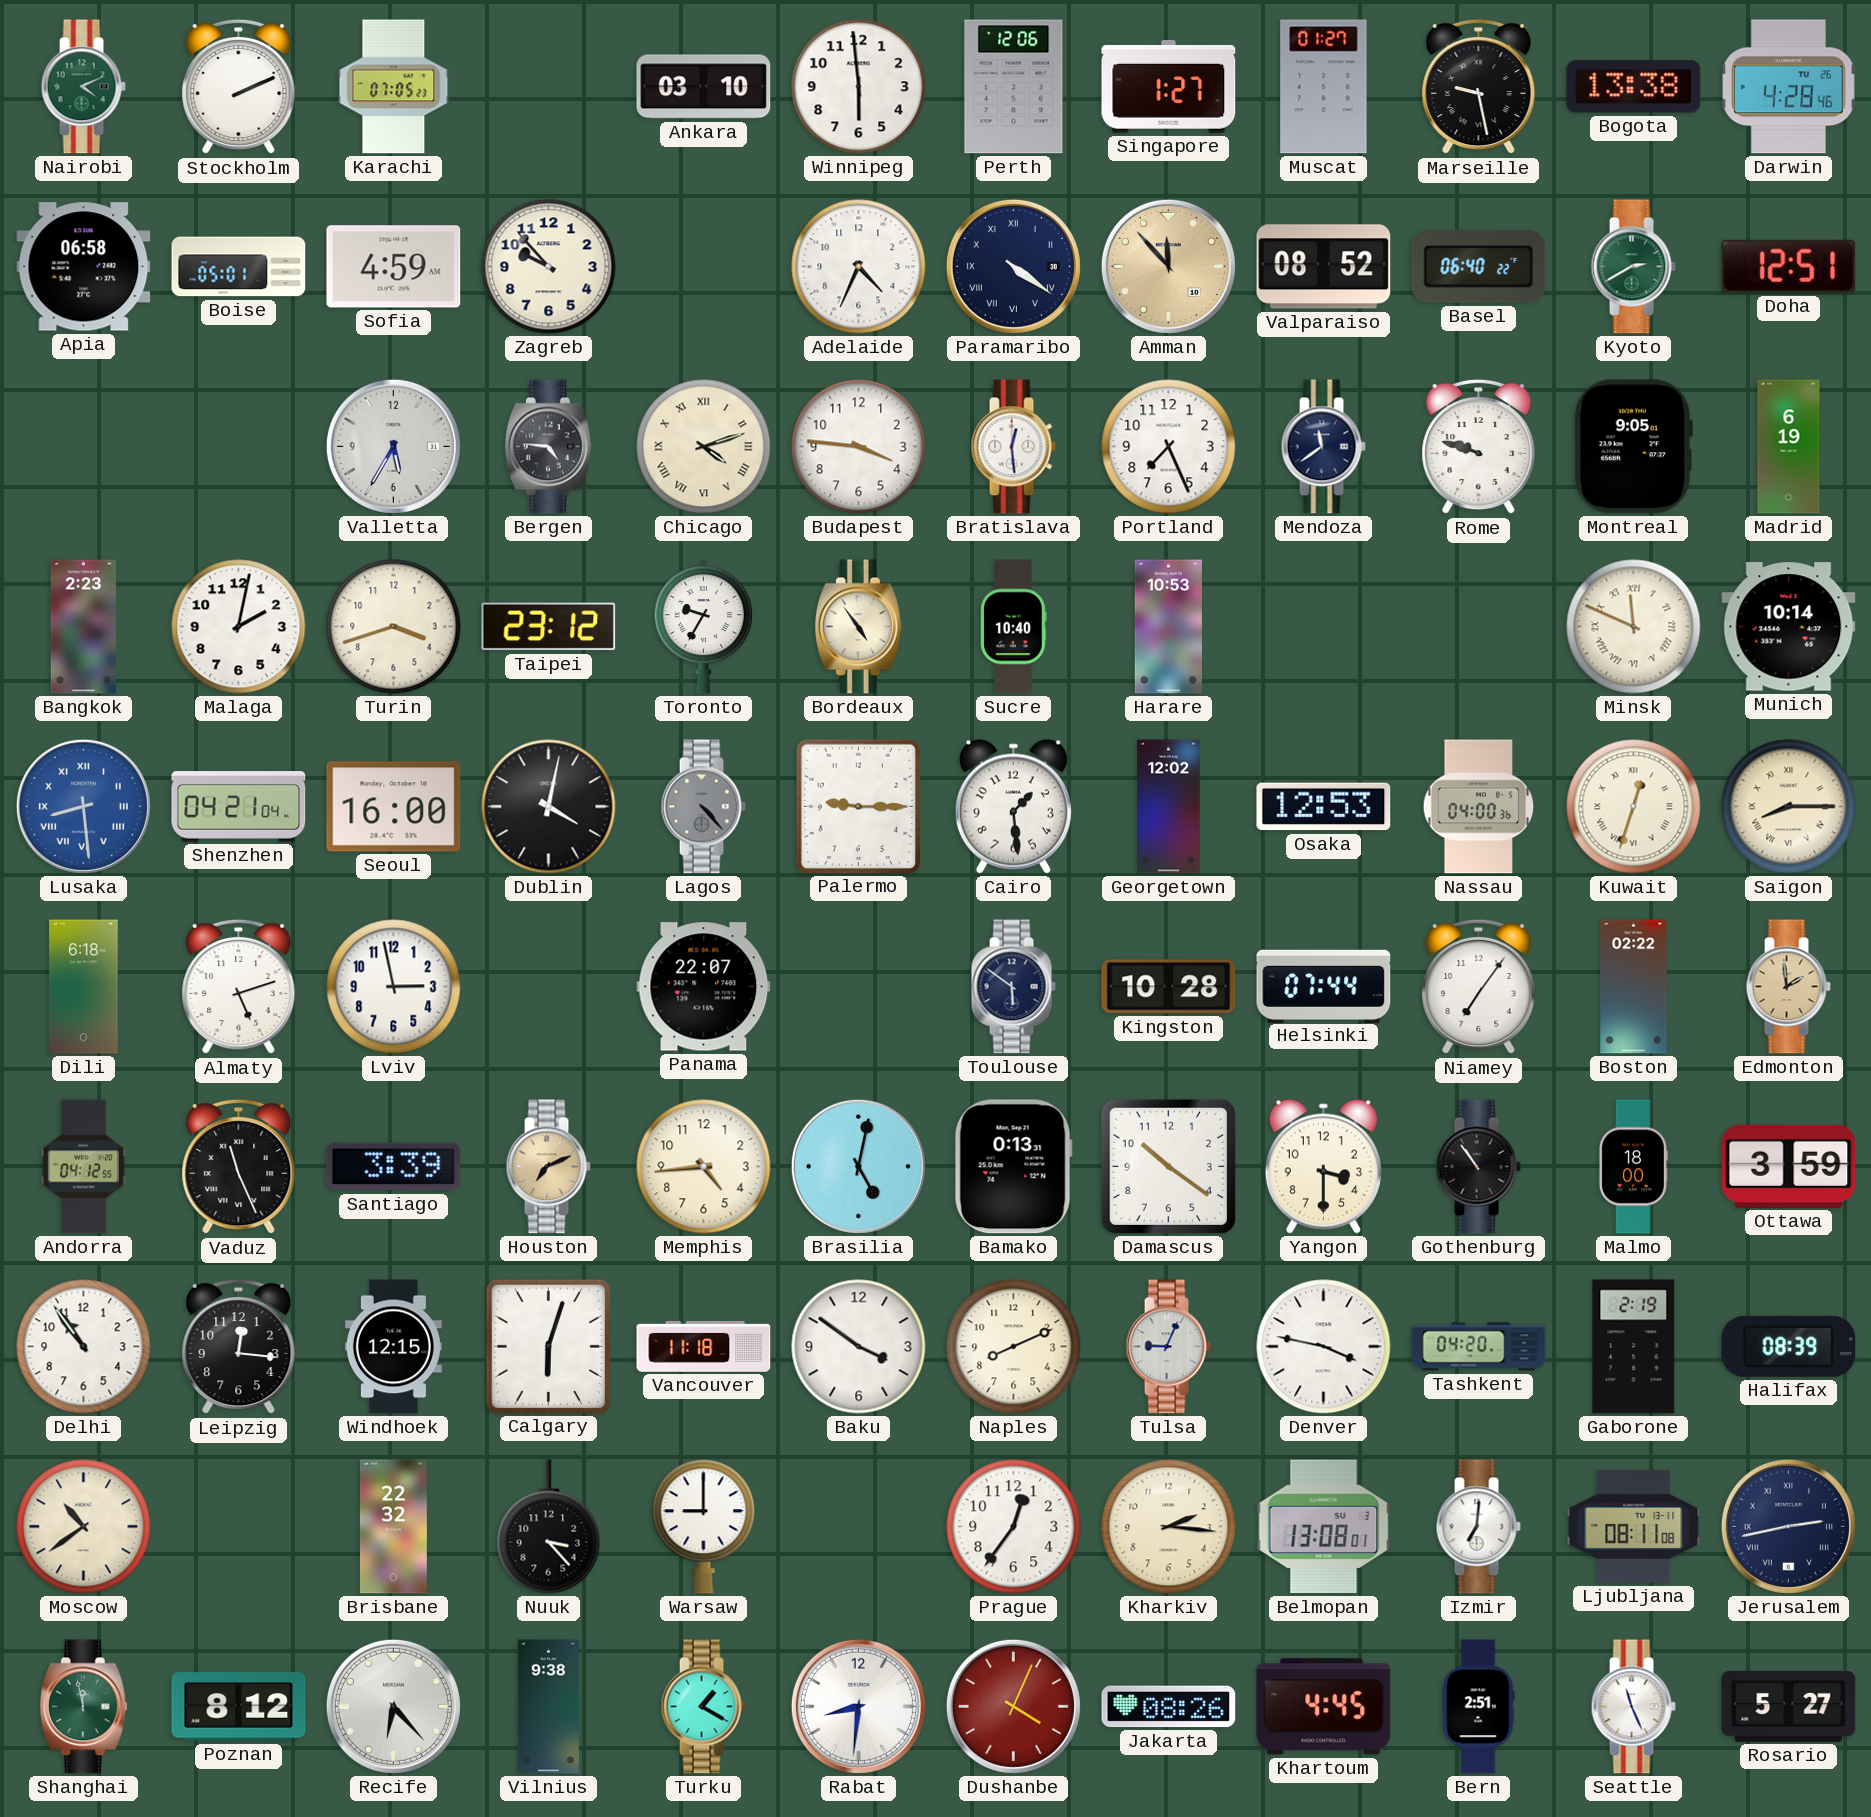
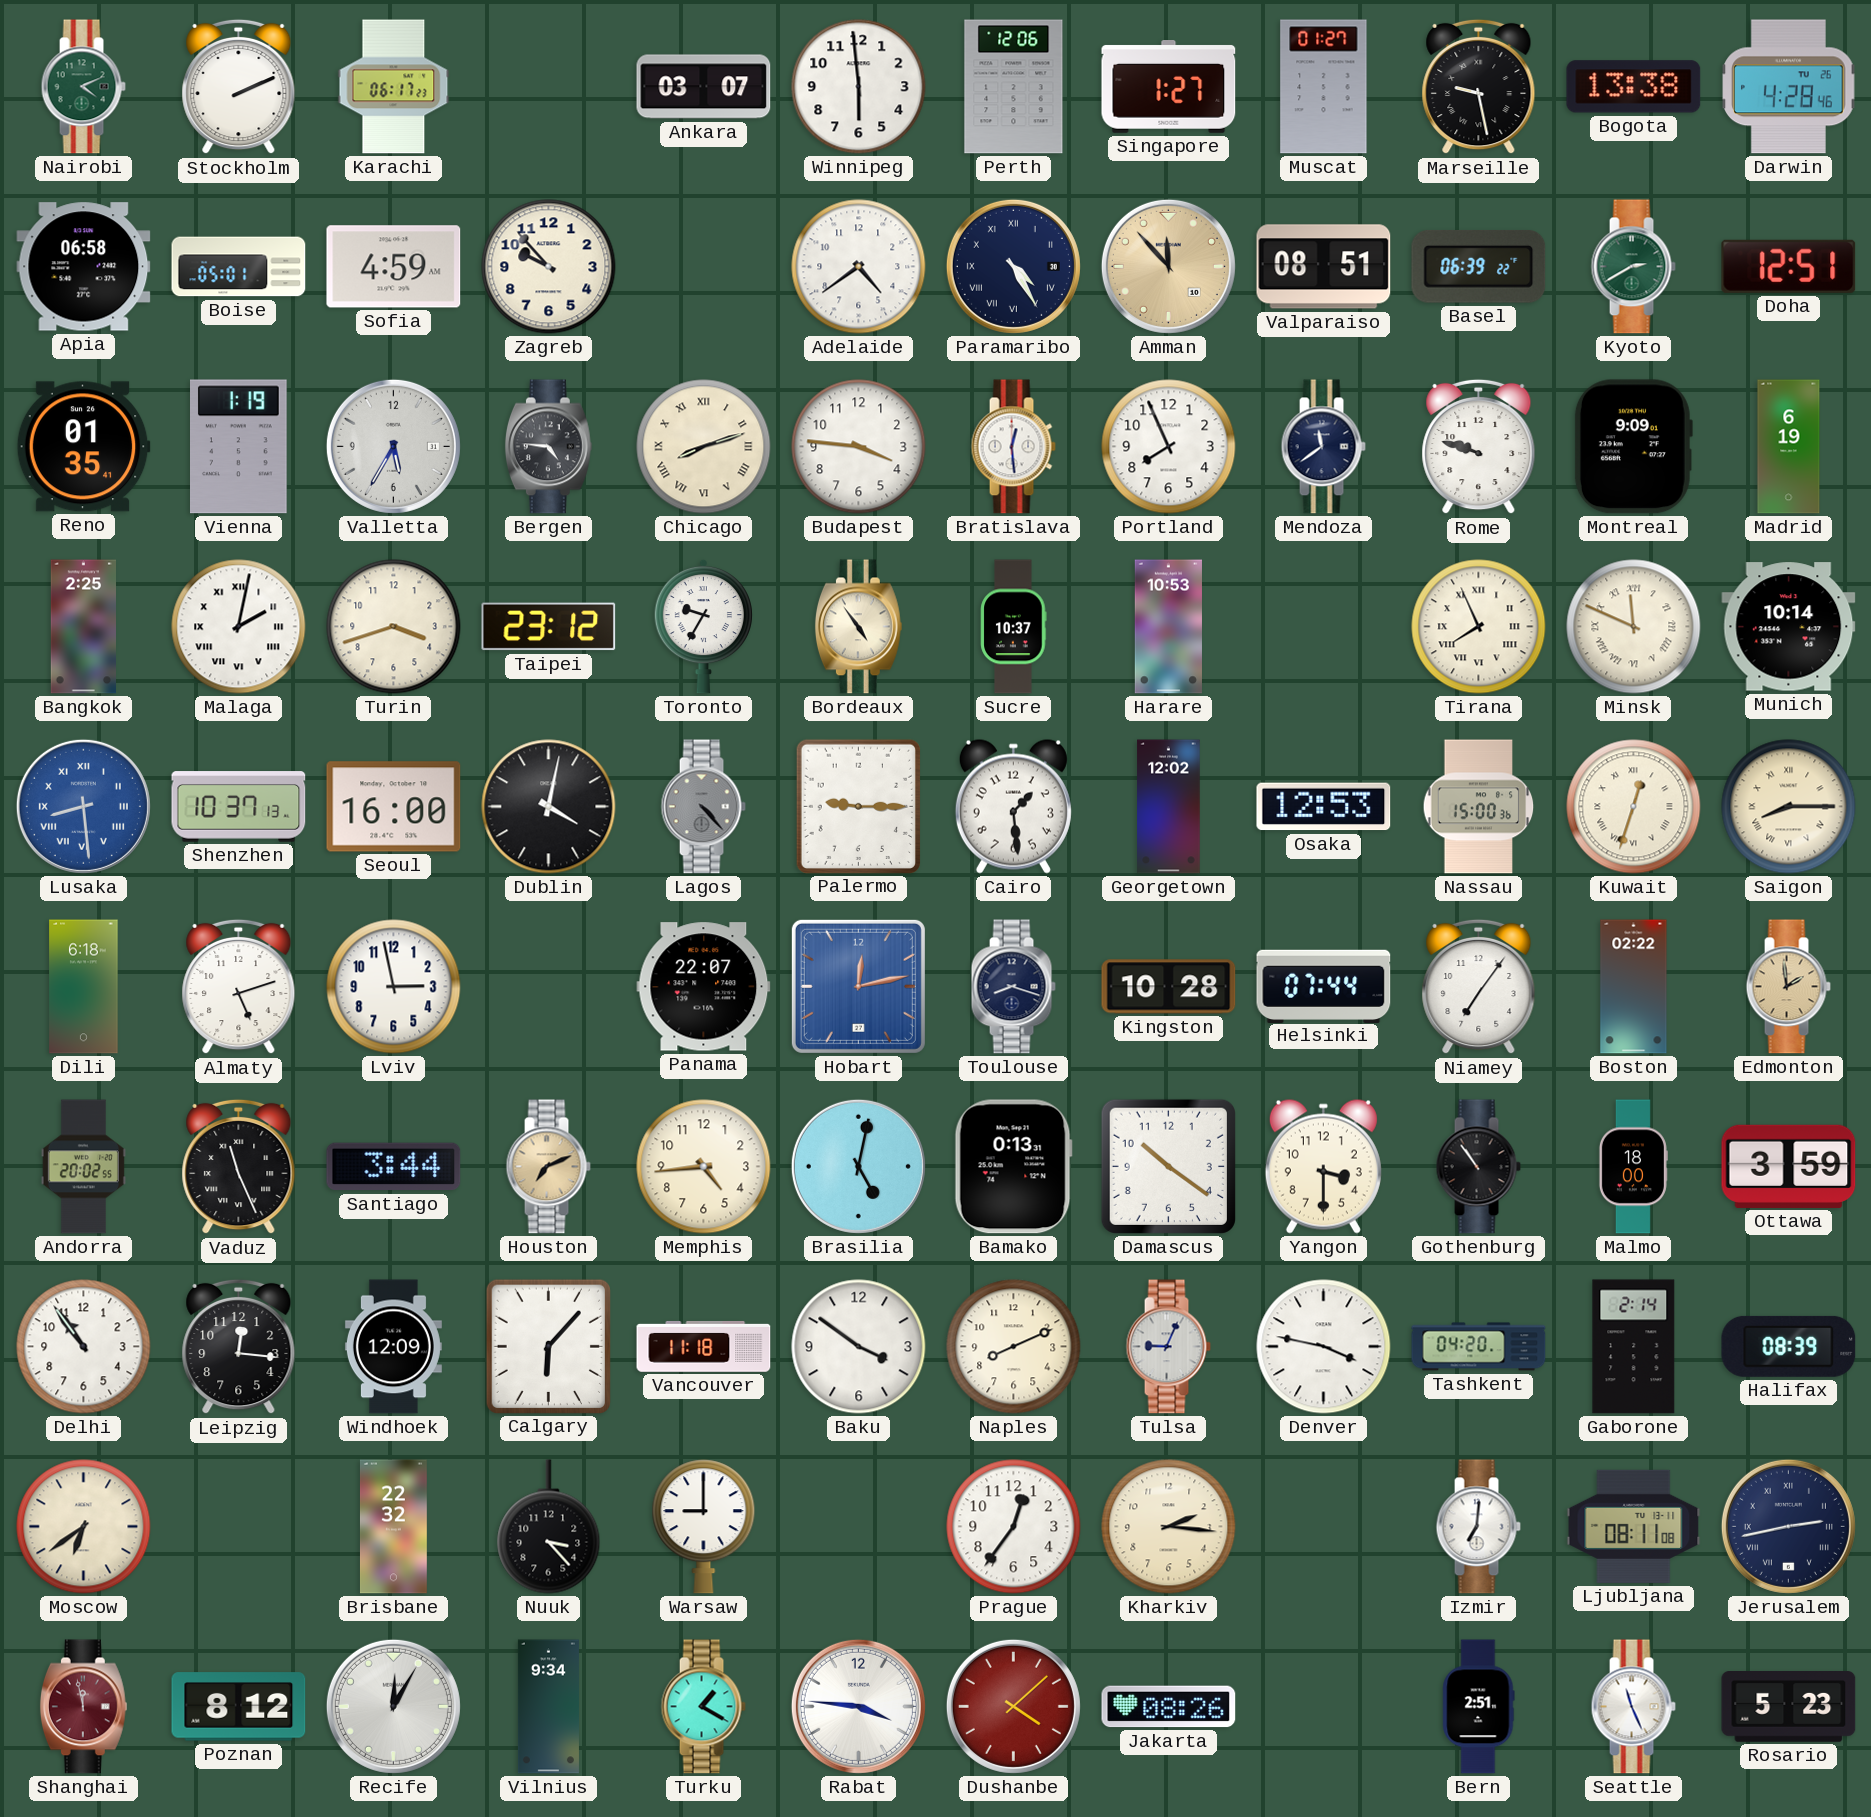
Karachi: 07:05 -> 06:17 (394, 87)
Ankara: 03:10 -> 03:07 (704, 87)
Adelaide: 4:34 -> 4:39 (859, 267)
Paramaribo: 4:21 -> 4:25 (1013, 266)
Valparaiso: 08:52 -> 08:51 (1324, 267)
Basel: 06:40 -> 06:39 (1479, 266)
Reno: none -> 01:35 (83, 447)
Vienna: none -> 1:19 (239, 447)
Chicago: 4:12 -> 8:12 (704, 447)
Portland: 7:26 -> 7:56 (1169, 447)
Montreal: 9:05 -> 9:09 (1633, 447)
Bangkok: 2:23 -> 2:25 (83, 627)
Malaga numerals: Arabic -> Roman (239, 627)
Sucre: 10:40 -> 10:37 (1014, 627)
Tirana: none -> 7:56 (1479, 627)
Shenzhen: 04:21 -> 10:37 (239, 807)
Nassau: 04:00 -> 15:00 (1479, 807)
Hobart: none -> 12:13 (858, 986)
Toulouse: 5:51 -> 8:18 (1013, 987)
Andorra: 04:12 -> 20:02 (83, 1167)
Santiago: 3:39 -> 3:44 (394, 1167)
Windhoek: 12:15 -> 12:09 (393, 1347)
Calgary: 6:03 -> 6:07 (548, 1346)
Gaborone: 2:19 -> 2:14 (1634, 1347)
Moscow: 10:39 -> 6:39 (84, 1527)
Belmopan: 13:08 -> none (1324, 1527)
Shanghai dial: green -> burgundy (83, 1707)
Recife: 6:23 -> 12:05 (393, 1706)
Vilnius: 9:38 -> 9:34 (548, 1707)
Rabat: 8:31 -> 3:46 (858, 1706)
Dushanbe: 4:04 -> 4:08 (1013, 1706)
Khartoum: 4:45 -> none (1324, 1707)
Rosario: 5:27 -> 5:23 (1789, 1707)
